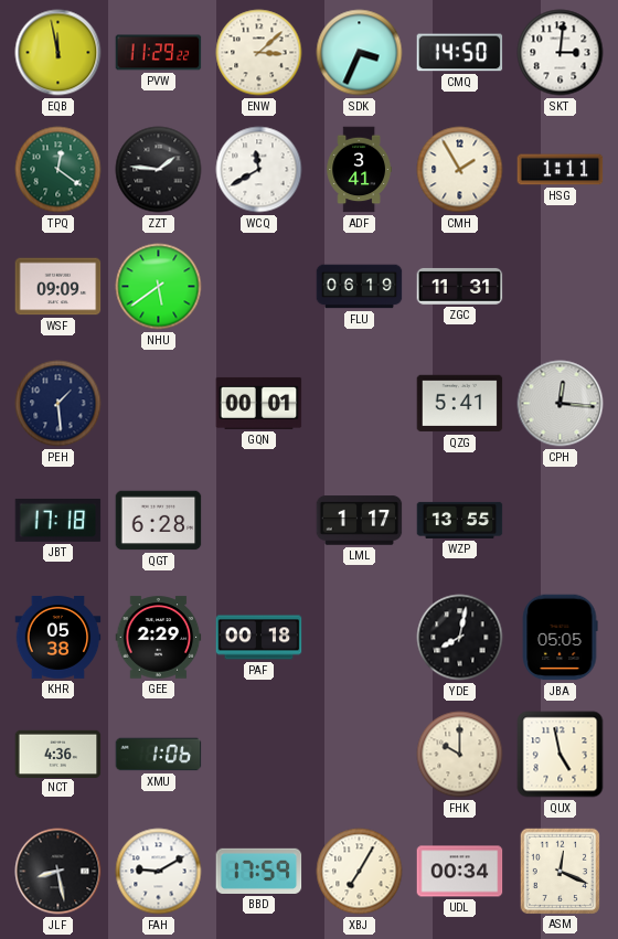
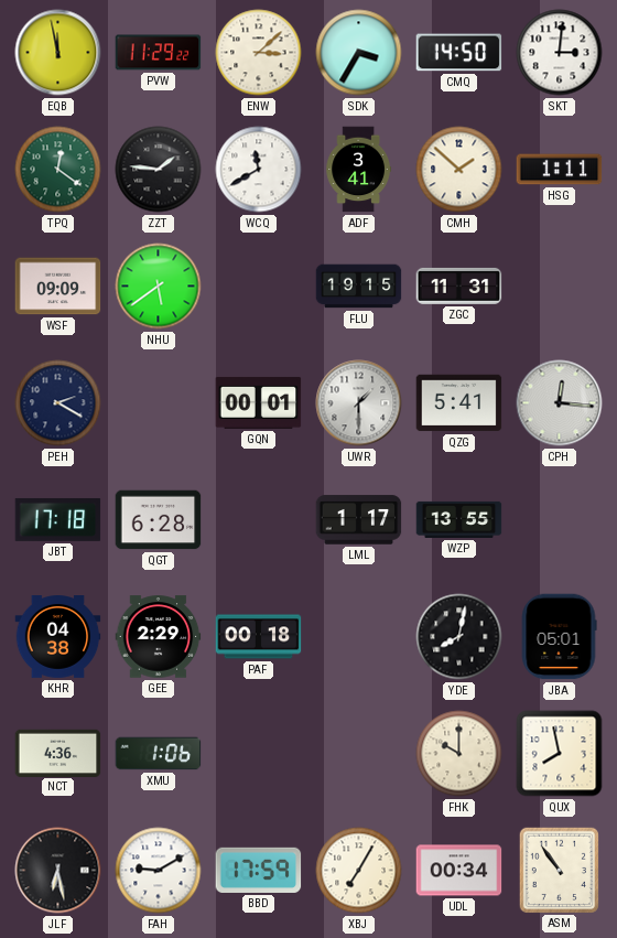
SDK: 3:34 -> 3:35 (359, 53)
CMH: 1:55 -> 1:52 (459, 170)
FLU: 06:19 -> 19:15 (359, 287)
PEH: 1:29 -> 2:20 (58, 403)
UWR: none -> 1:30 (359, 403)
KHR: 05:38 -> 04:38 (58, 637)
JBA: 05:05 -> 05:01 (559, 637)
QUX: 4:58 -> 7:58 (560, 754)
JLF: 8:28 -> 6:28 (58, 871)
ASM: 12:19 -> 10:54 (559, 870)
